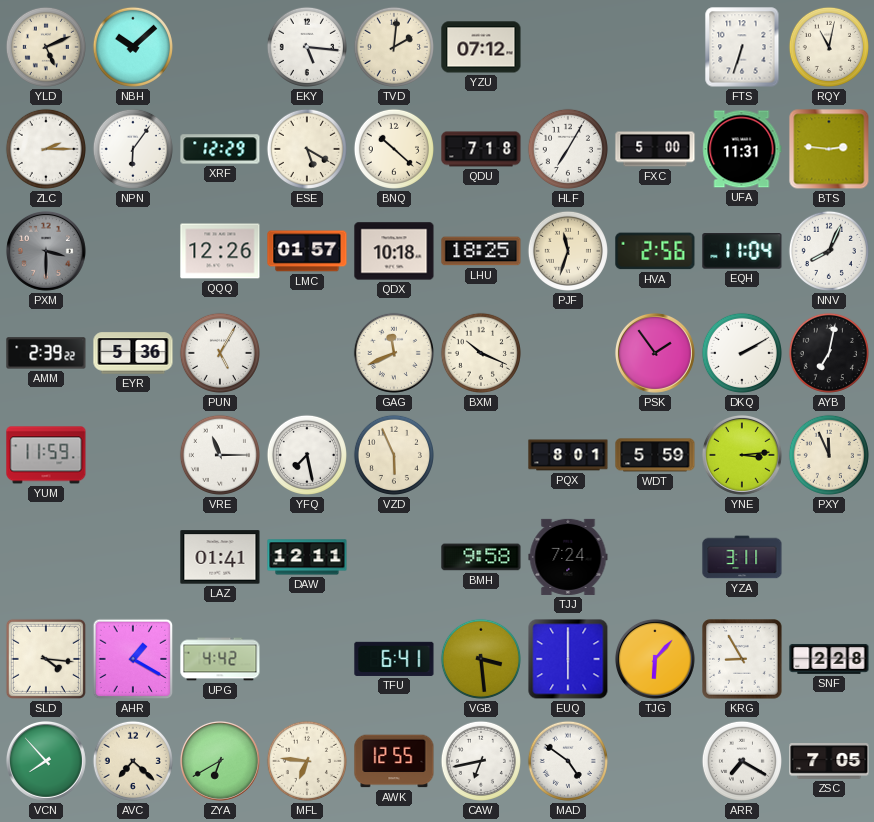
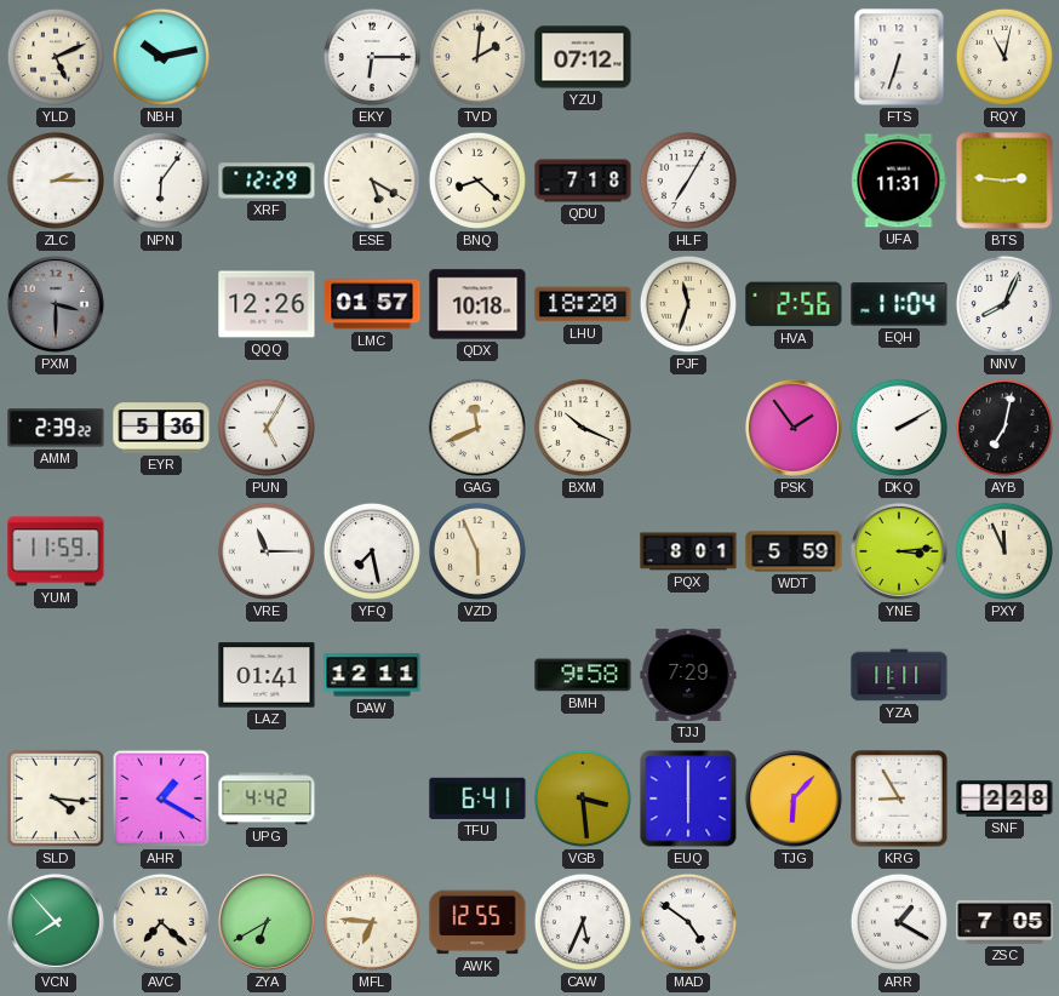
NBH: 10:08 -> 10:13 (161, 57)
EKY: 5:16 -> 6:15 (372, 57)
BNQ: 10:22 -> 8:22 (477, 181)
FXC: 5:00 -> none (655, 149)
LHU: 18:25 -> 18:20 (583, 304)
TJJ: 7:24 -> 7:29 (688, 675)
YZA: 3:11 -> 11:11 (899, 675)
CAW: 6:43 -> 5:34 (583, 922)
ARR: 7:20 -> 1:20 (899, 922)
